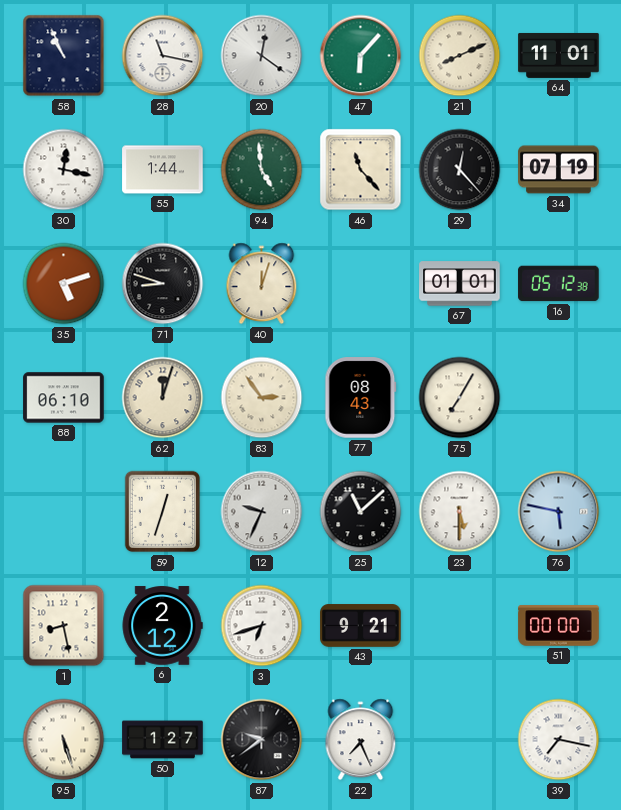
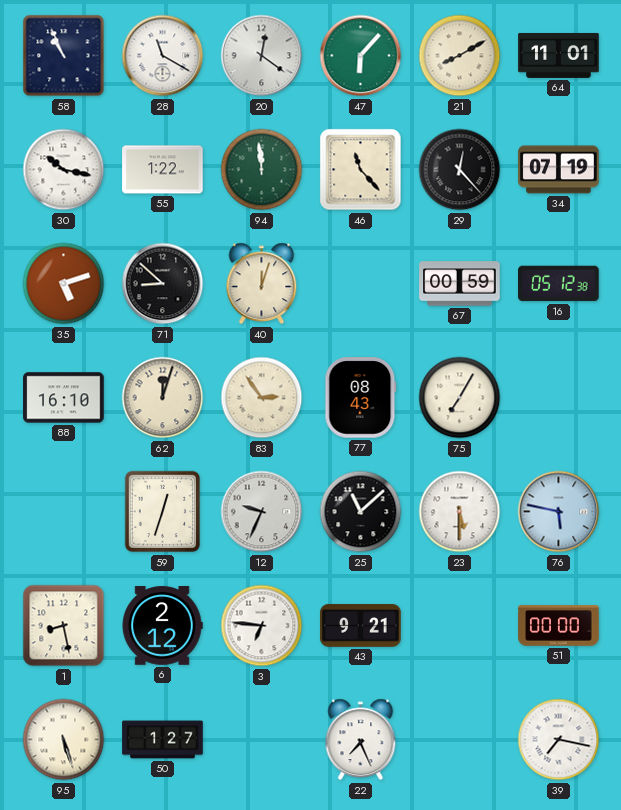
28: 11:17 -> 11:20 (163, 56)
21: 8:11 -> 8:10 (460, 56)
30: 12:17 -> 10:17 (64, 170)
55: 1:44 -> 1:22 (163, 170)
94: 4:59 -> 11:59 (262, 170)
71: 8:48 -> 8:52 (163, 284)
67: 01:01 -> 00:59 (460, 284)
88: 06:10 -> 16:10 (64, 398)
3: 6:42 -> 6:46 (262, 626)
87: 9:39 -> none (262, 740)
